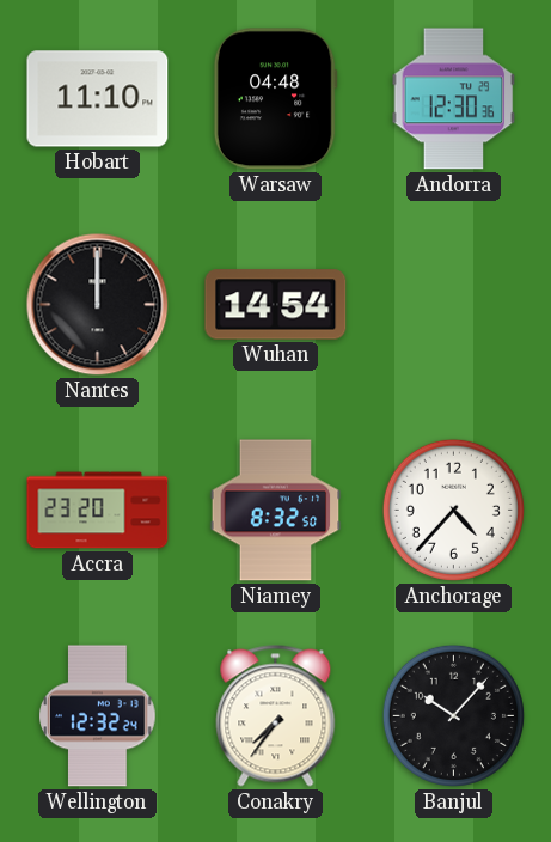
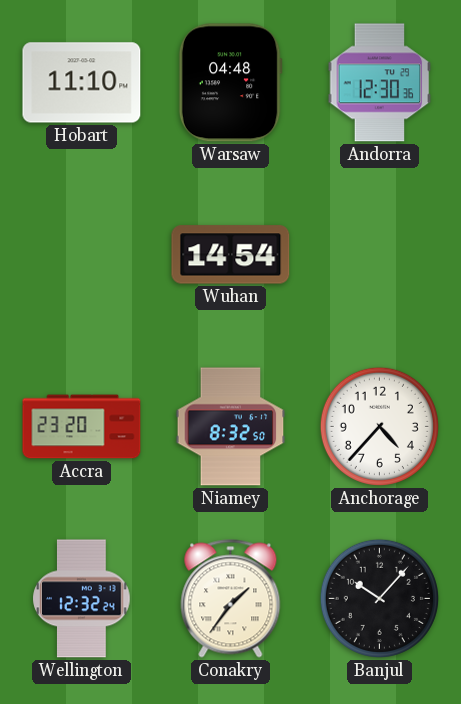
Nantes: 12:00 -> none (98, 305)
Conakry: 7:36 -> 1:36 (231, 599)
